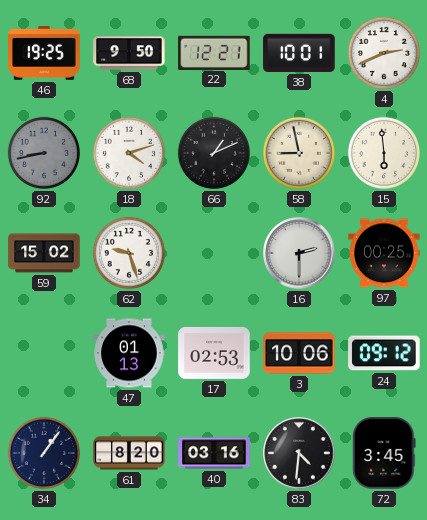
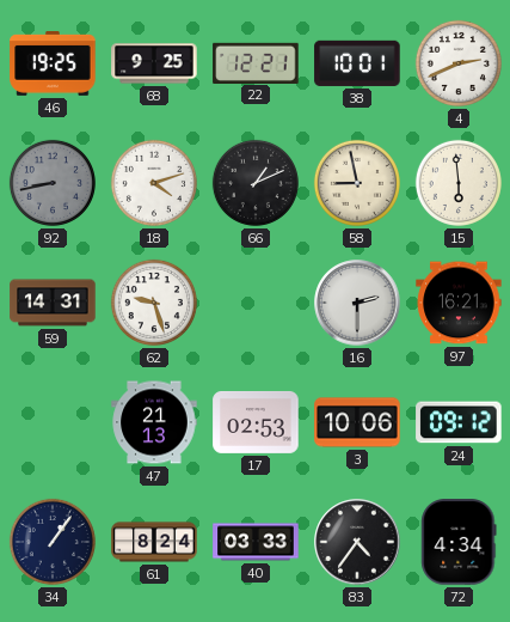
68: 9:50 -> 9:25 (154, 63)
59: 15:02 -> 14:31 (53, 303)
97: 00:25 -> 16:21 (459, 303)
47: 01:13 -> 21:13 (154, 422)
61: 8:20 -> 8:24 (154, 542)
40: 03:16 -> 03:33 (256, 542)
83: 4:31 -> 4:36 (357, 542)
72: 3:45 -> 4:34 (459, 542)
